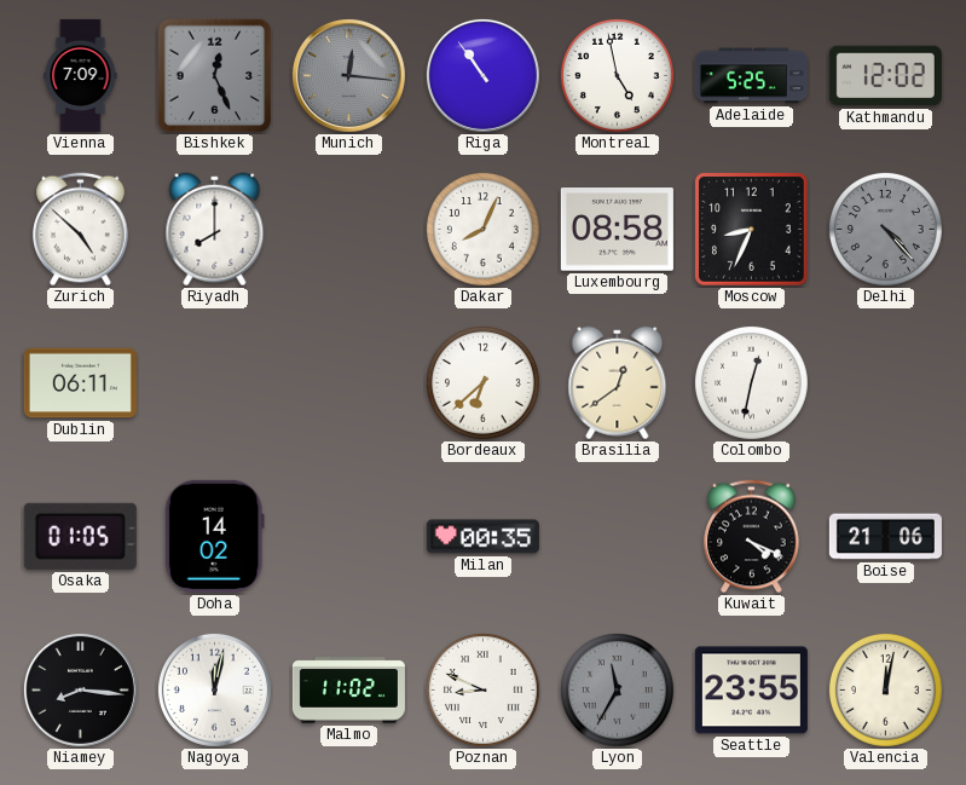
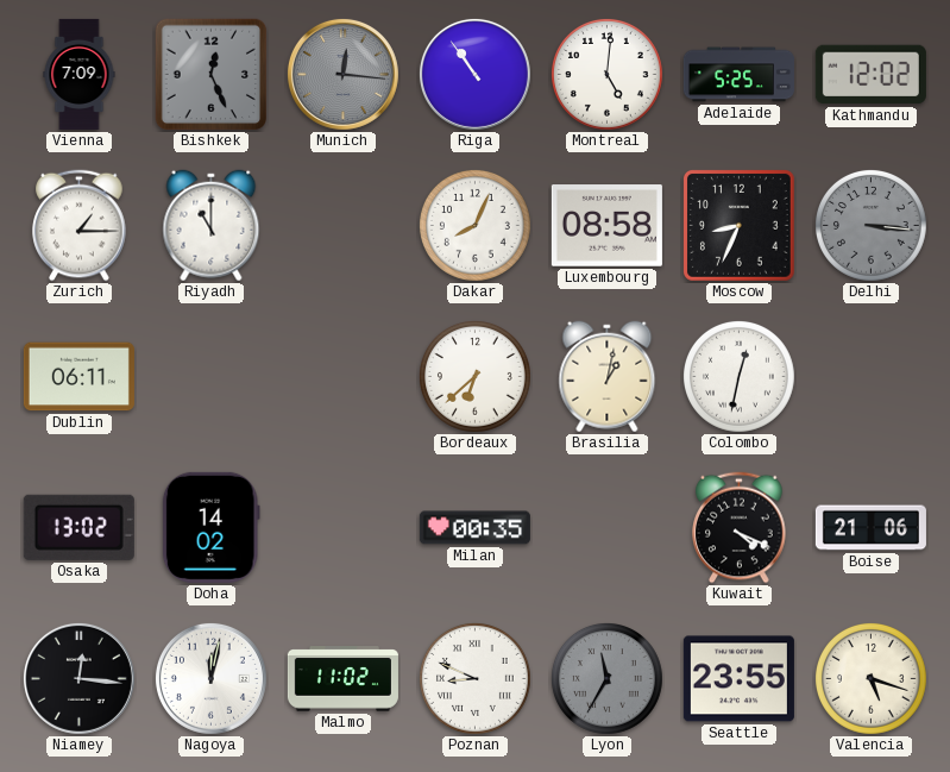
Montreal: 4:58 -> 5:01 (606, 74)
Zurich: 4:52 -> 1:15 (80, 226)
Riyadh: 8:00 -> 11:00 (212, 226)
Delhi: 4:23 -> 3:16 (870, 225)
Brasilia: 12:39 -> 1:02 (608, 377)
Osaka: 01:05 -> 13:02 (78, 527)
Niamey: 8:16 -> 12:16 (78, 678)
Valencia: 12:02 -> 5:18 (870, 678)
